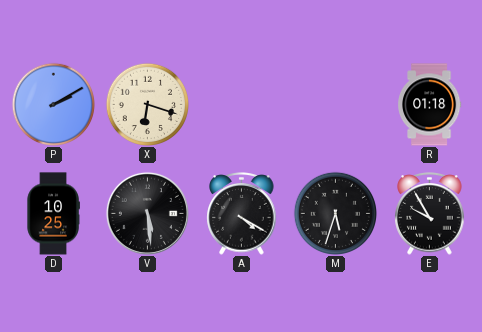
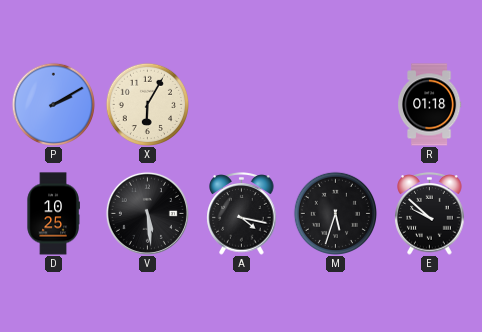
X: 6:18 -> 6:05 (147, 104)
A: 4:20 -> 4:17 (242, 214)
E: 9:55 -> 9:52 (430, 214)
